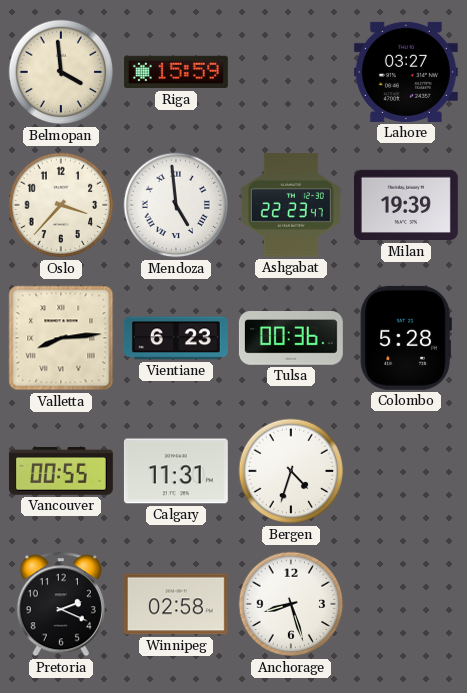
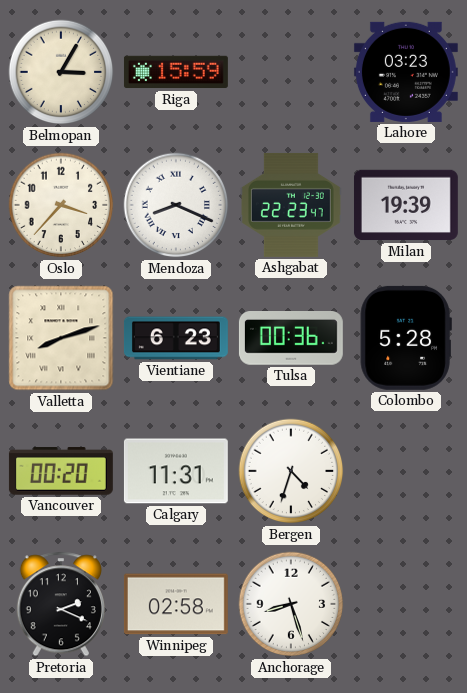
Belmopan: 3:59 -> 3:05 (61, 72)
Lahore: 03:27 -> 03:23 (406, 72)
Mendoza: 4:59 -> 8:19 (176, 205)
Valletta: 8:14 -> 8:12 (61, 338)
Vancouver: 00:55 -> 00:20 (61, 471)
